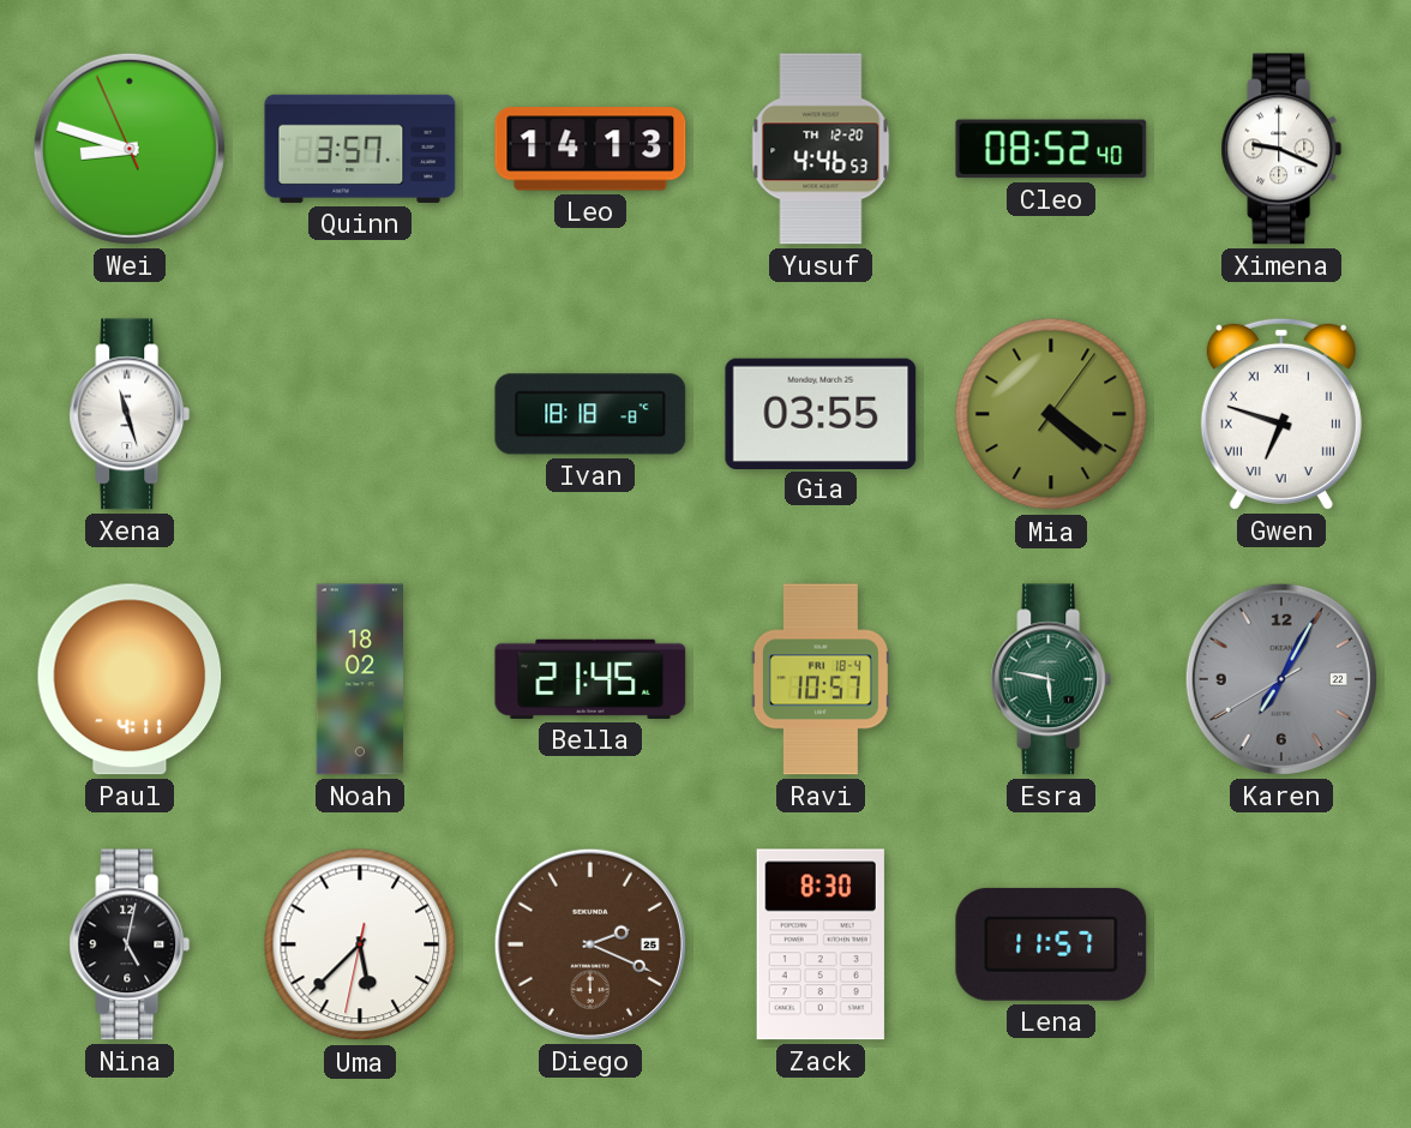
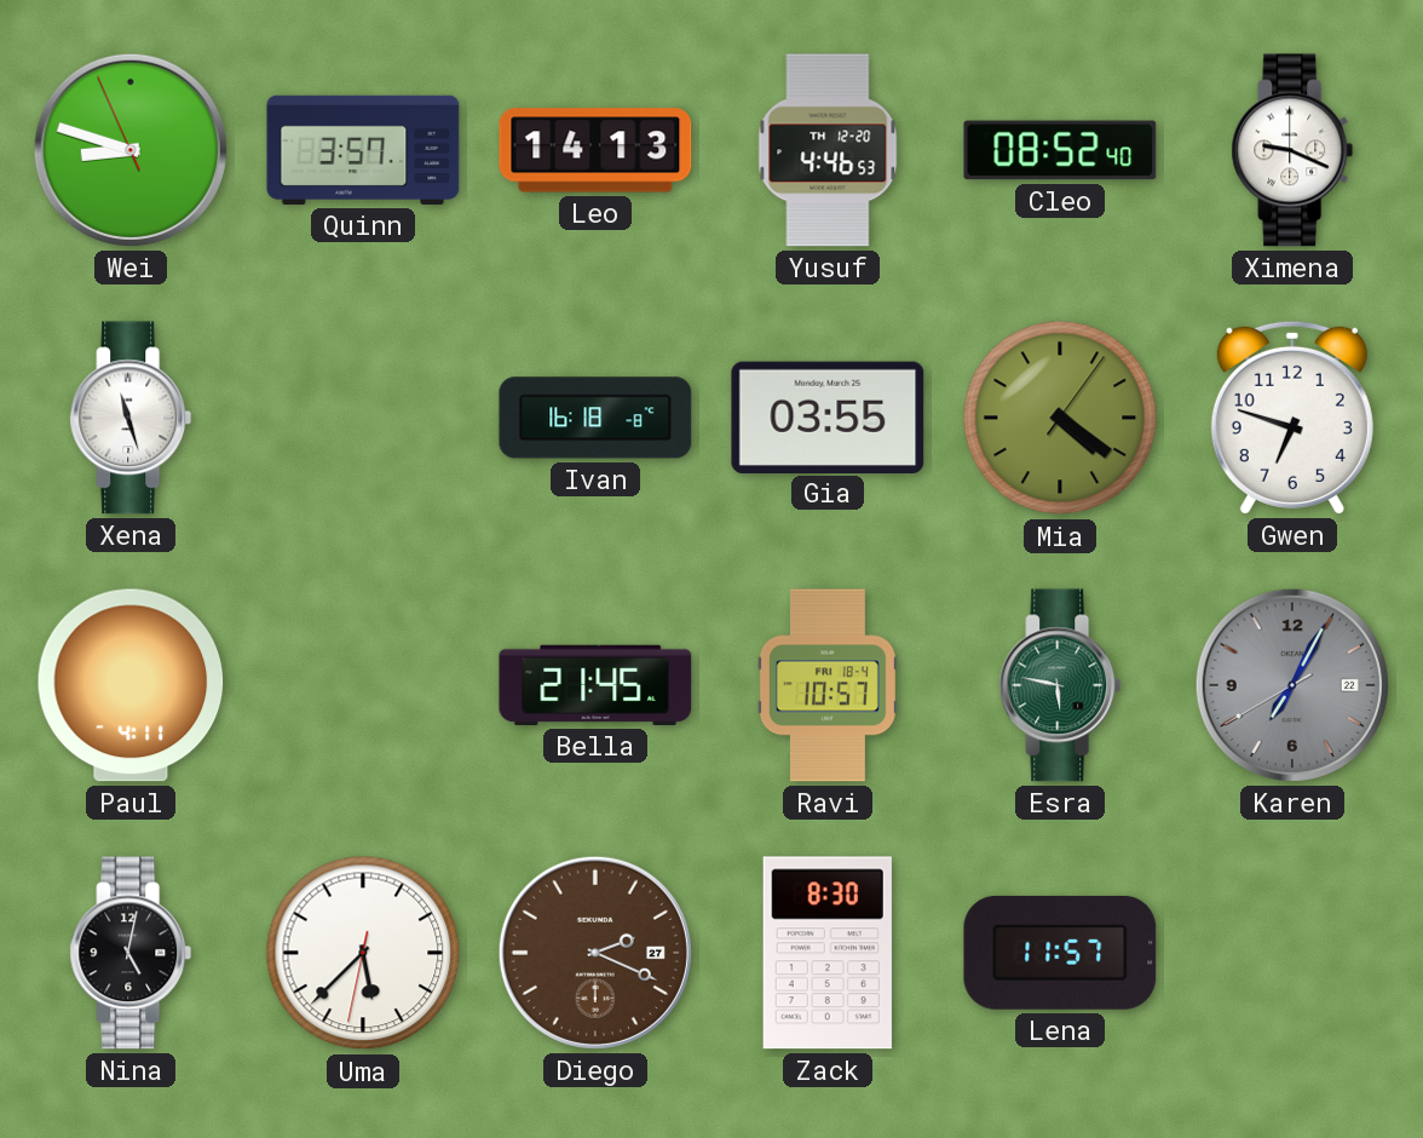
Ivan: 18:18 -> 16:18 (595, 418)
Gwen numerals: Roman -> Arabic (1292, 418)
Noah: 18:02 -> none (360, 679)
Diego date: 25 -> 27 (595, 953)
